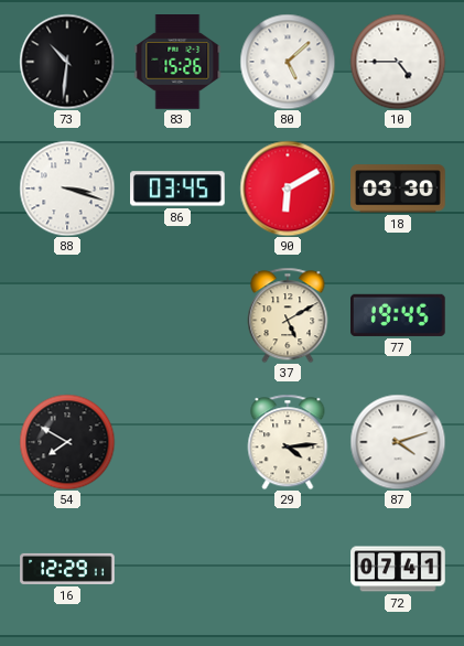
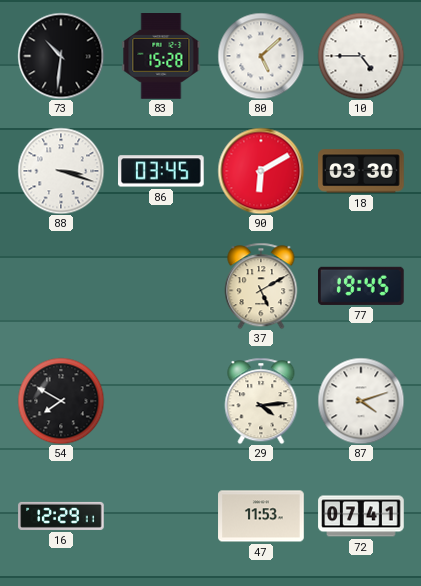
83: 15:26 -> 15:28 (161, 57)
47: none -> 11:53 (261, 516)
